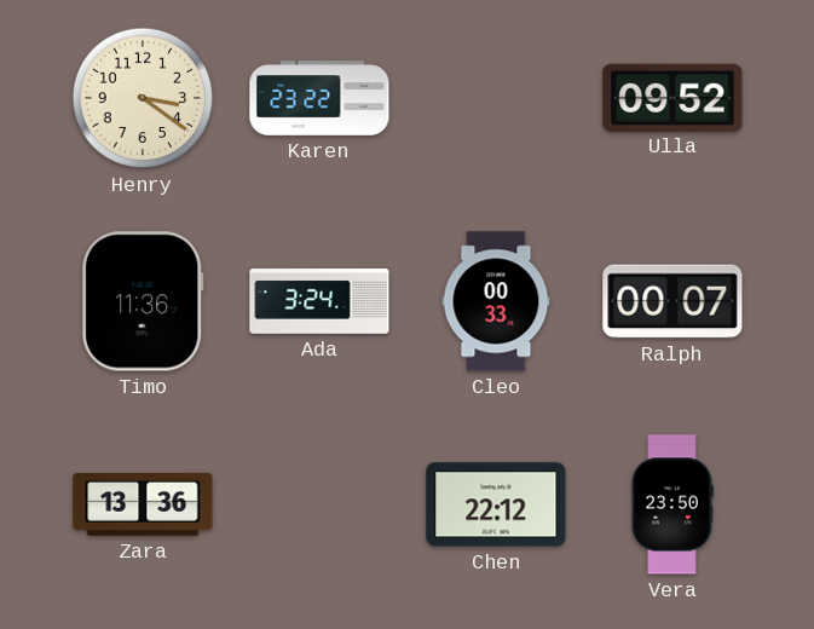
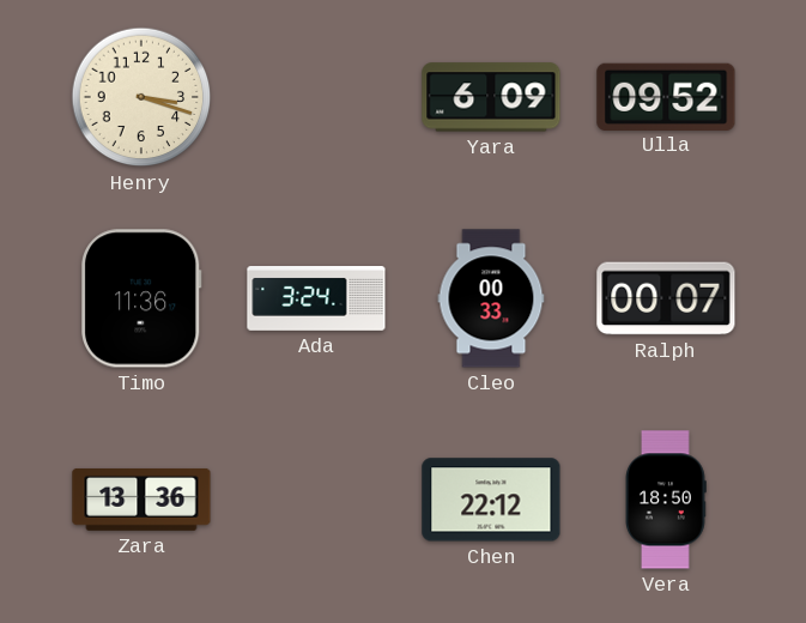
Henry: 3:21 -> 3:18 (141, 97)
Karen: 23:22 -> none (319, 98)
Yara: none -> 6:09 (491, 97)
Vera: 23:50 -> 18:50 (666, 500)
